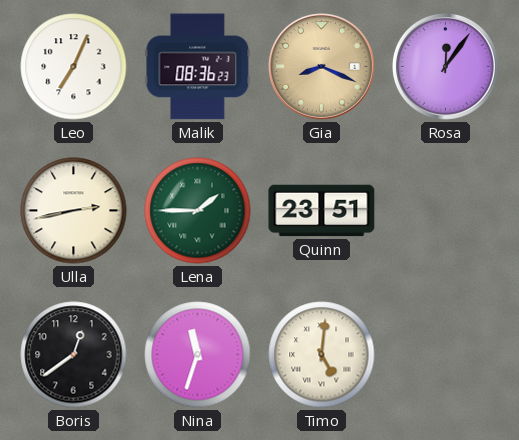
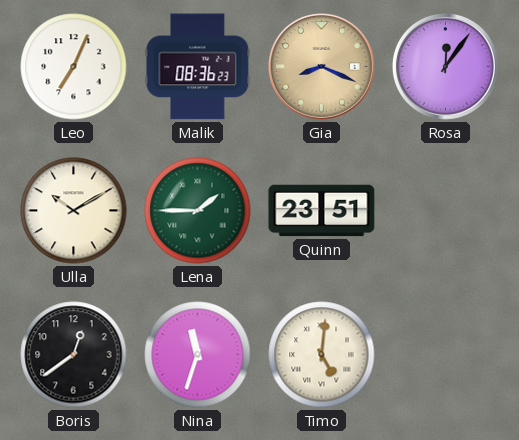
Ulla: 2:43 -> 10:10 (74, 211)
